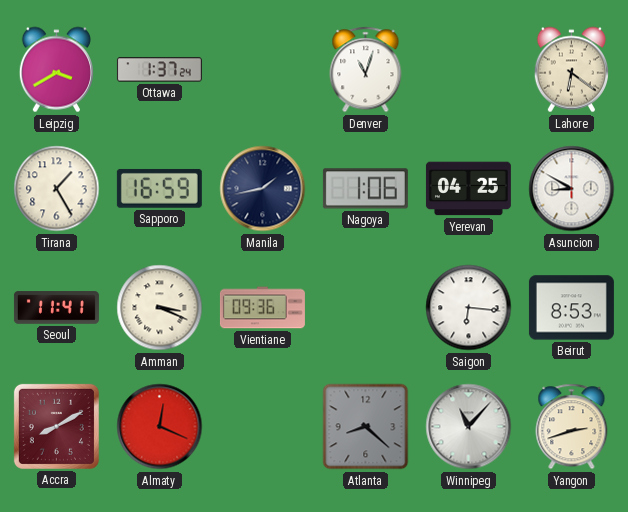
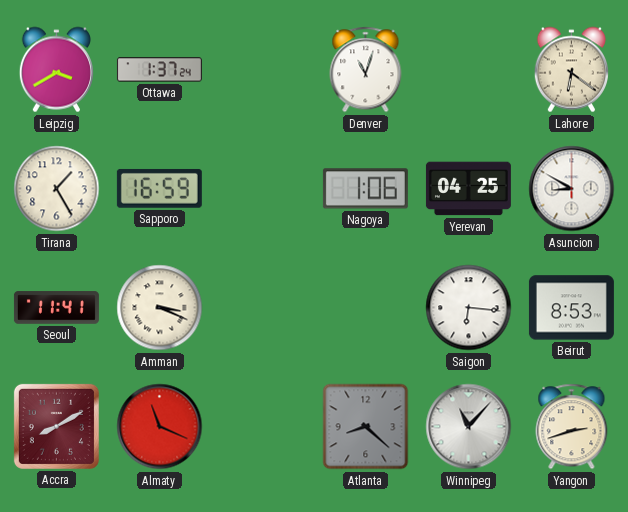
Manila: 1:43 -> none (263, 189)
Vientiane: 09:36 -> none (262, 308)
Almaty: 12:19 -> 11:19 (160, 427)
